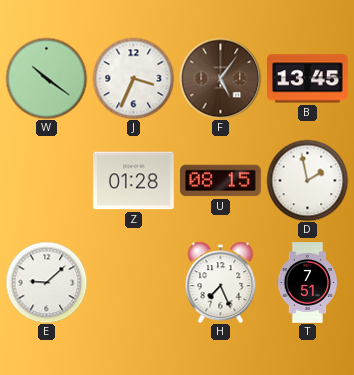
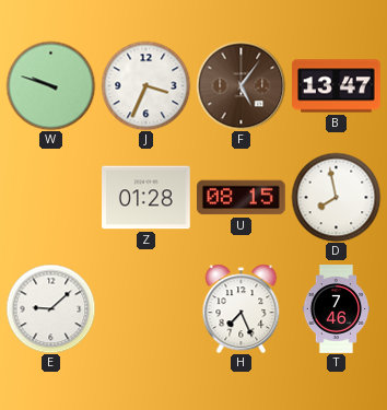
W: 10:21 -> 9:48 (50, 85)
B: 13:45 -> 13:47 (337, 86)
D: 1:58 -> 7:58 (336, 197)
T: 7:51 -> 7:46 (337, 309)
